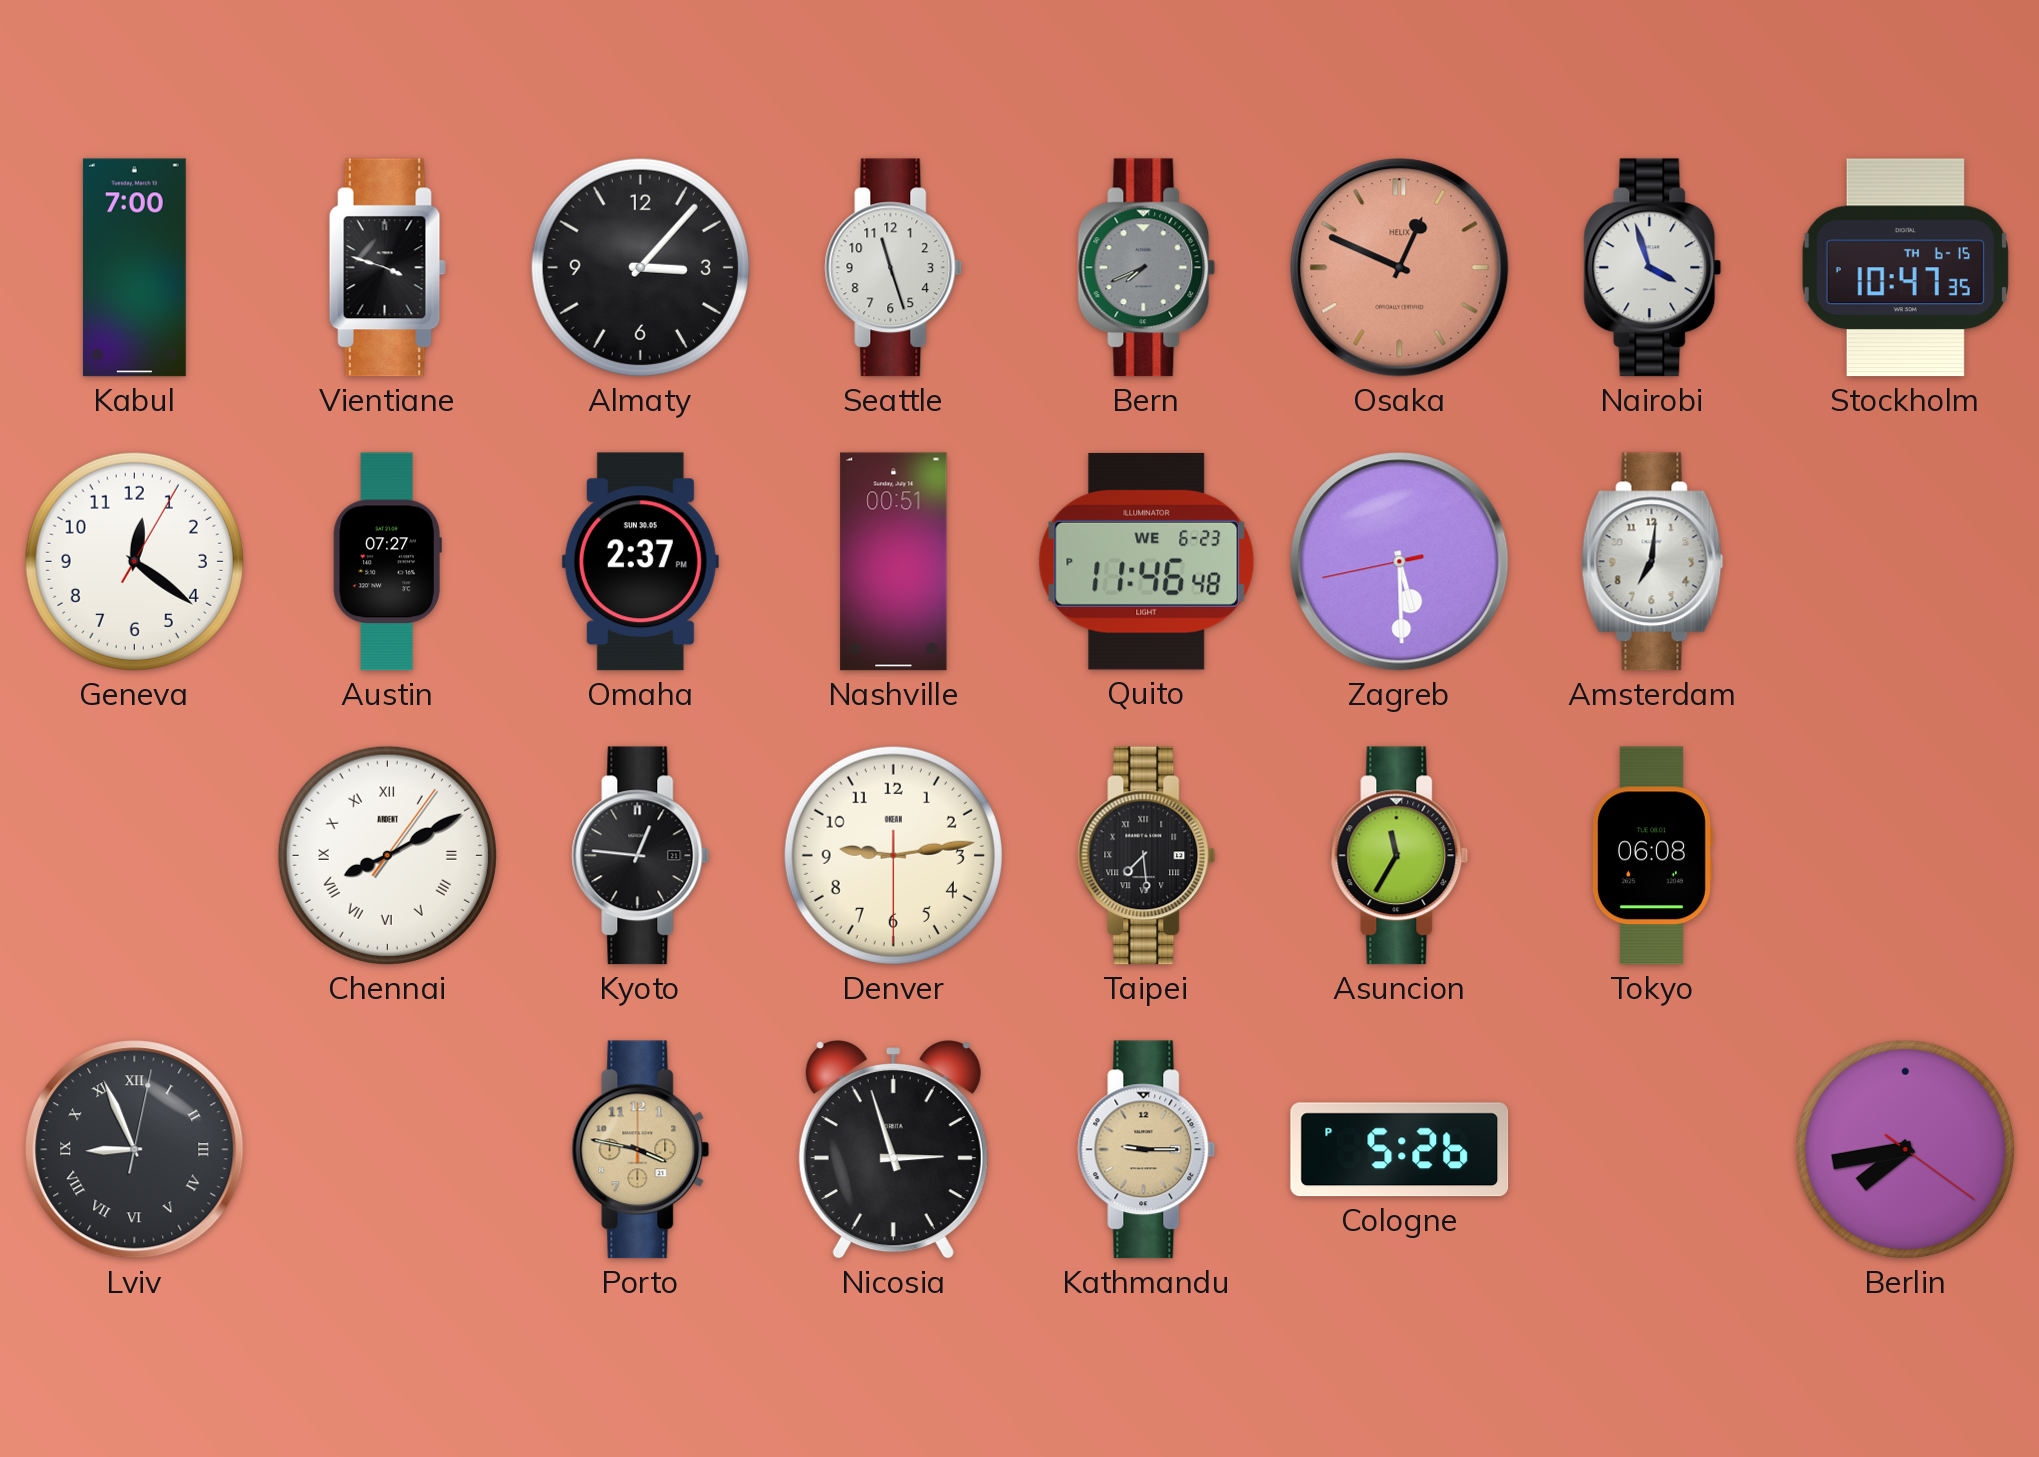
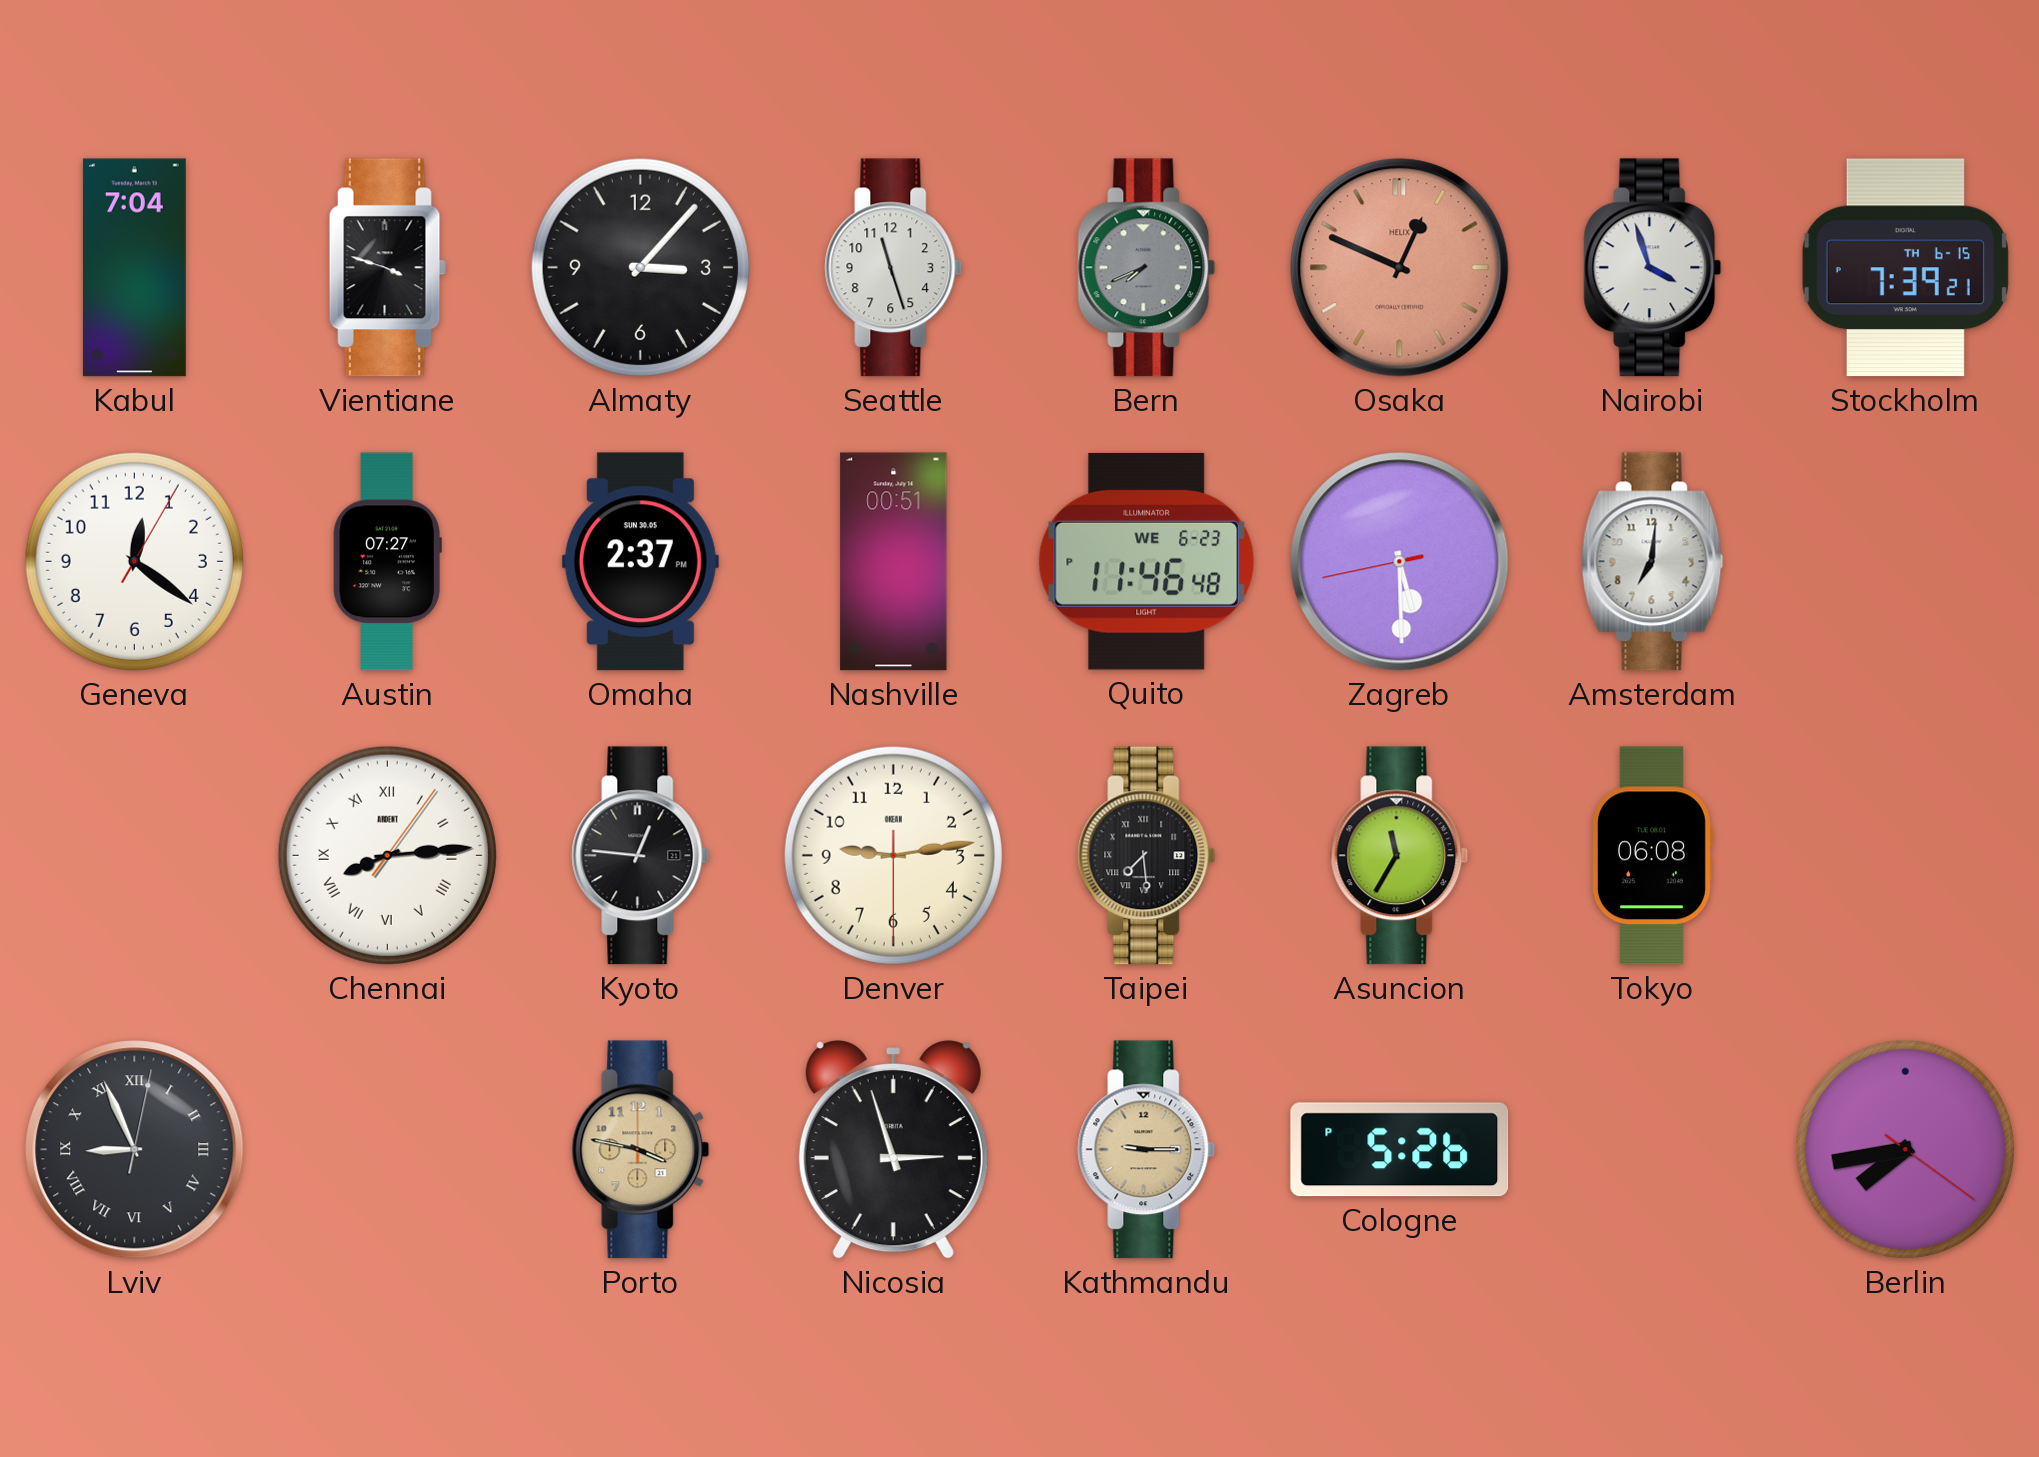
Kabul: 7:00 -> 7:04 (134, 268)
Stockholm: 10:47 -> 7:39 (1905, 268)
Chennai: 8:10 -> 8:14 (387, 855)
